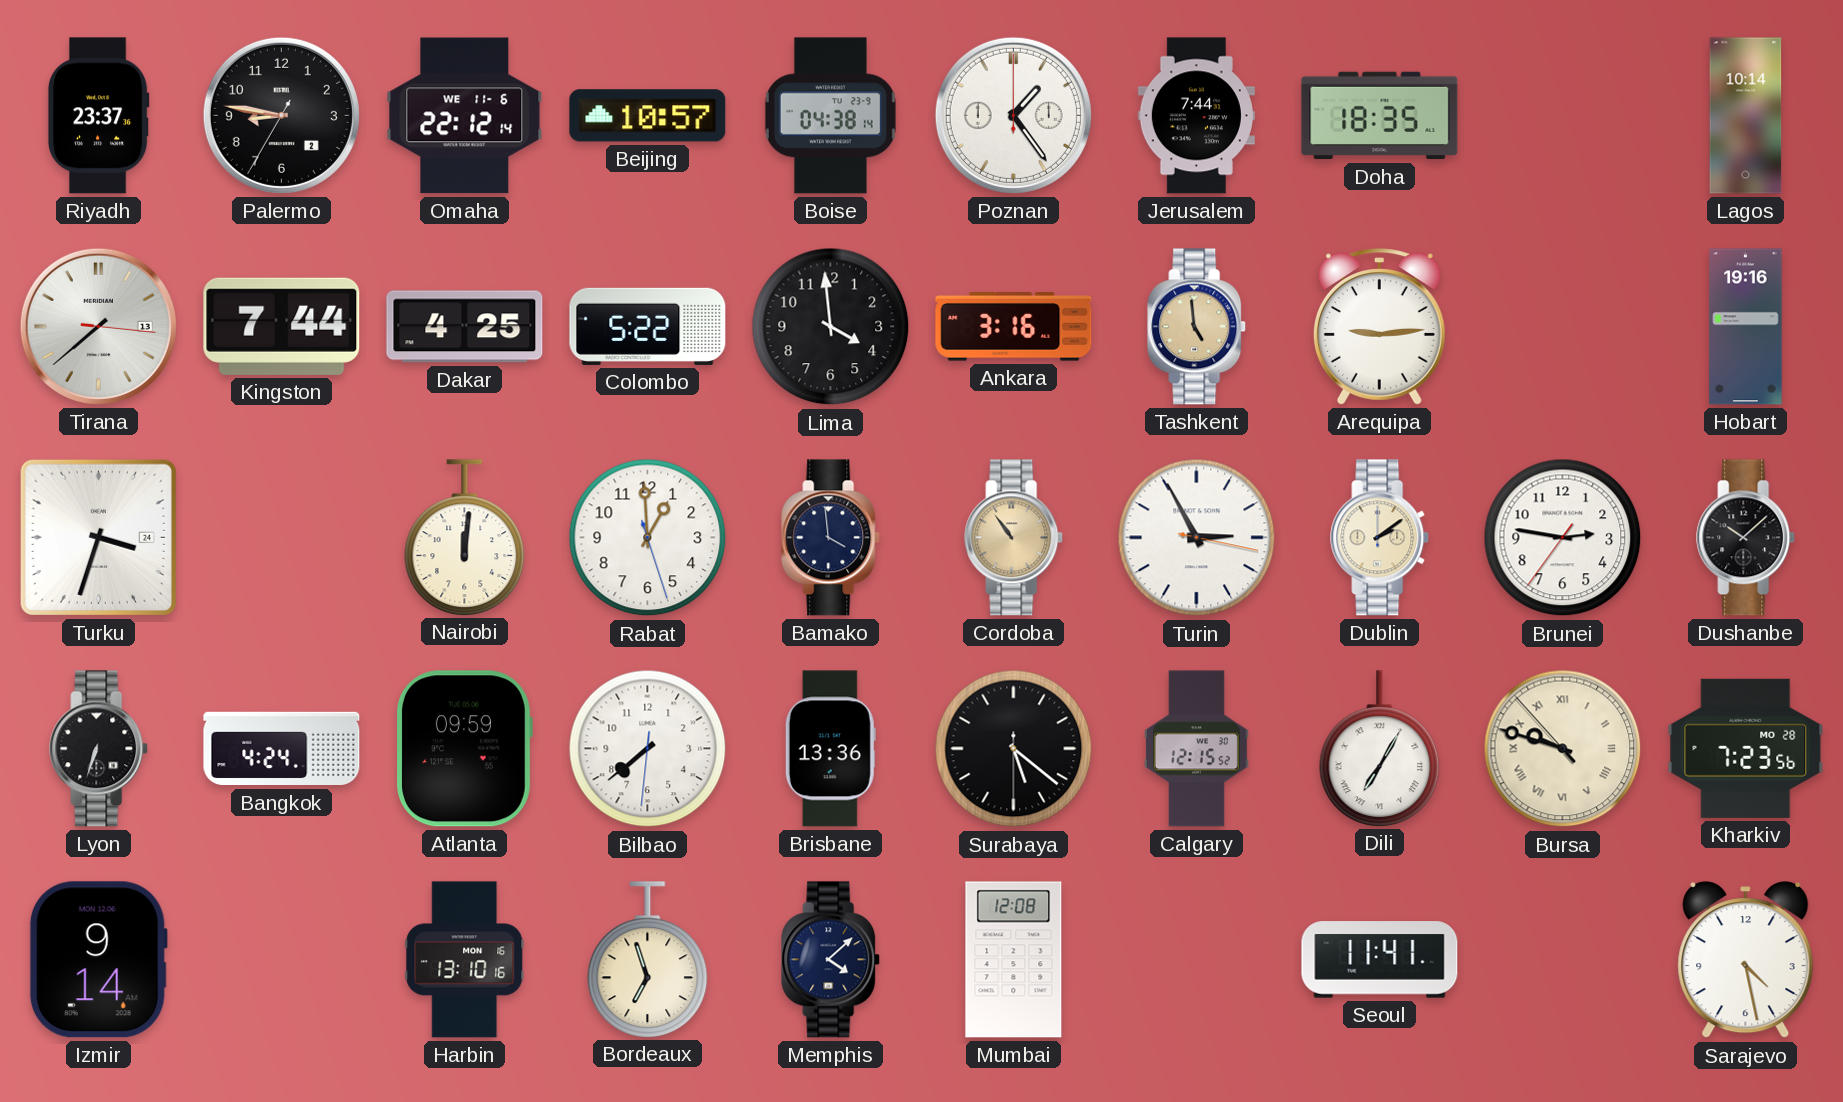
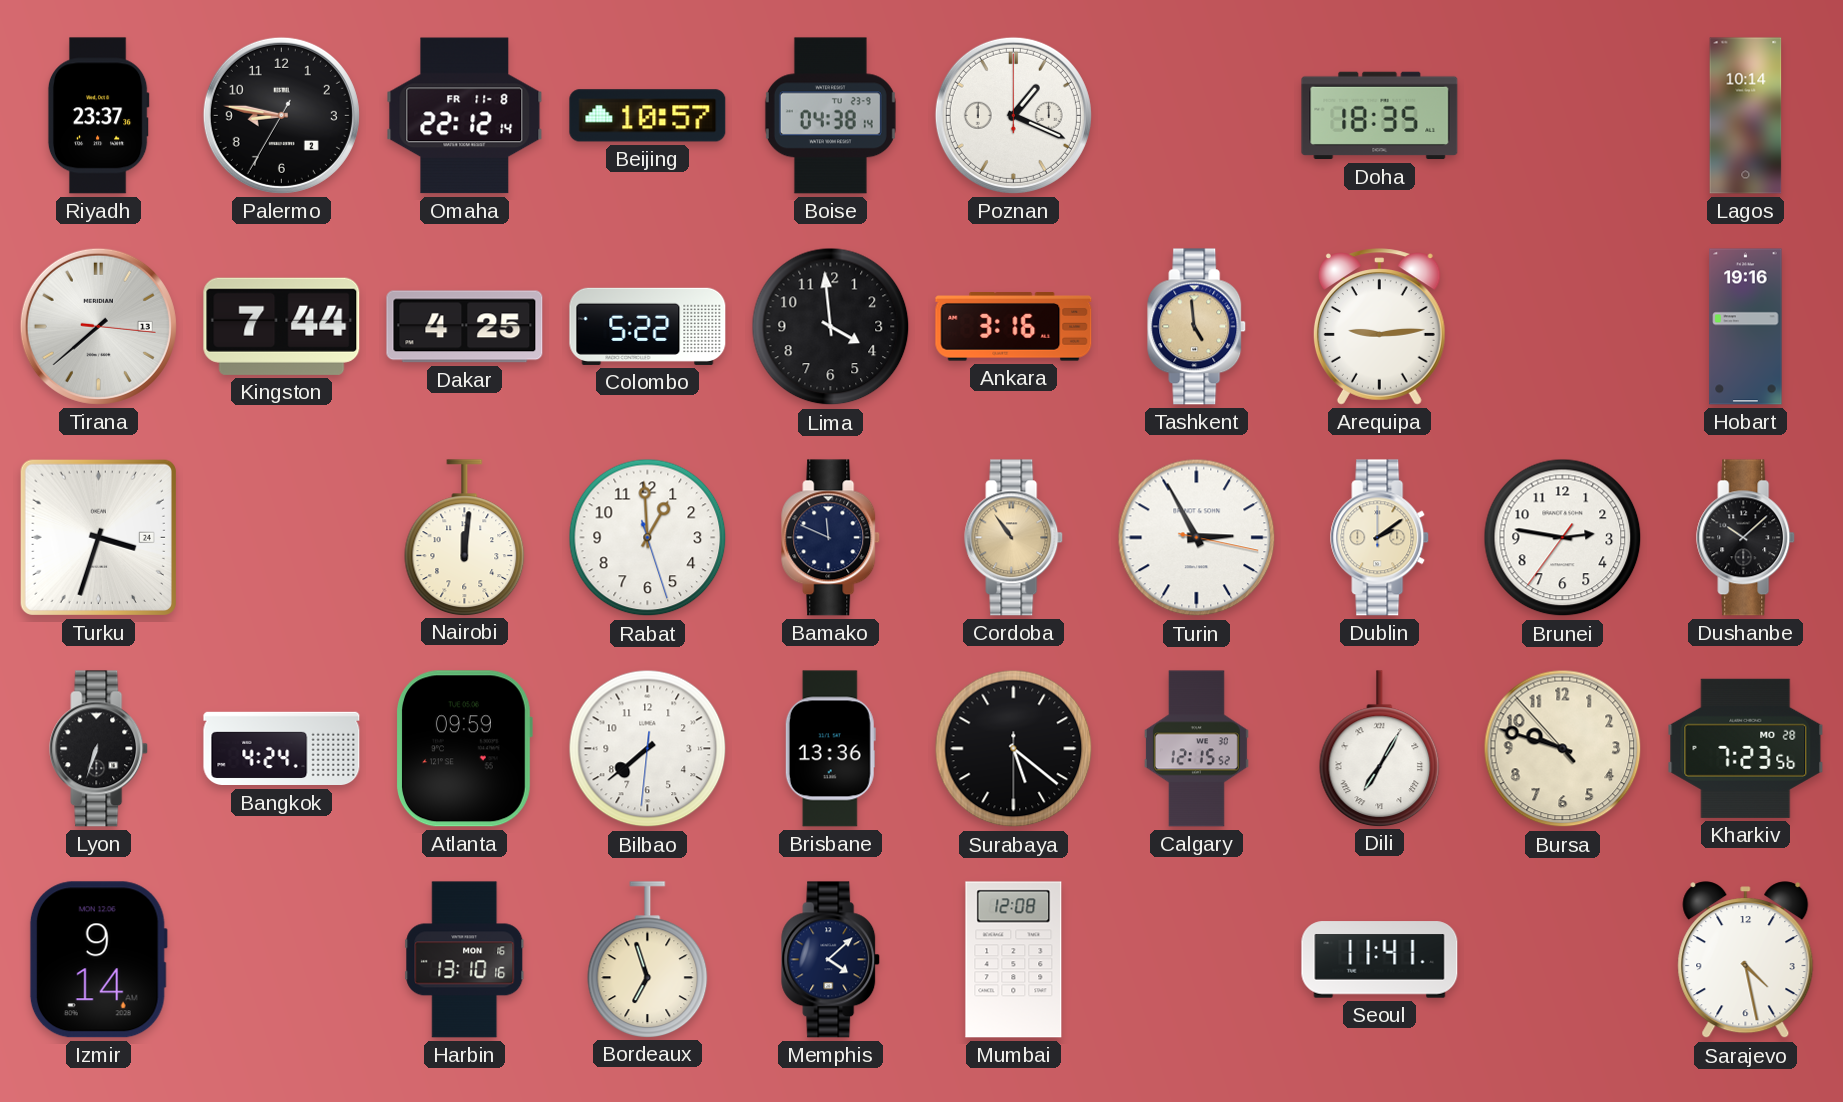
Omaha date: WE 11-6 -> FR 11-8 (465, 116)
Poznan: 1:24 -> 1:19 (1013, 115)
Jerusalem: 7:44 -> none (1196, 116)
Bamako: 3:59 -> 11:49 (831, 538)
Bursa numerals: Roman -> Arabic (1563, 749)
